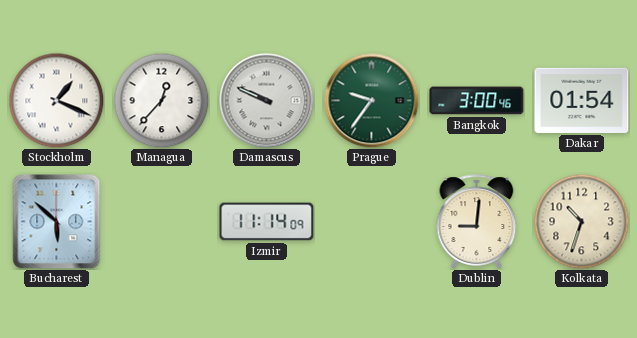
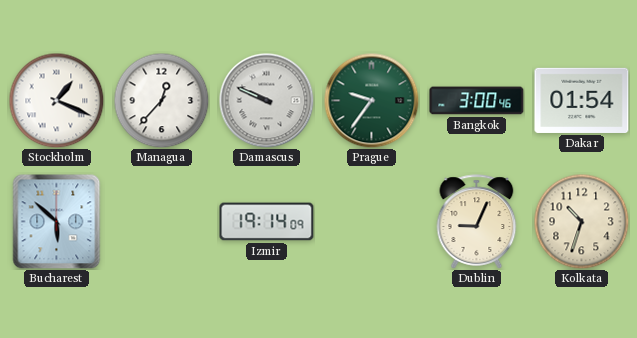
Izmir: 11:14 -> 19:14 (267, 222)
Dublin: 9:01 -> 9:04 (477, 222)
